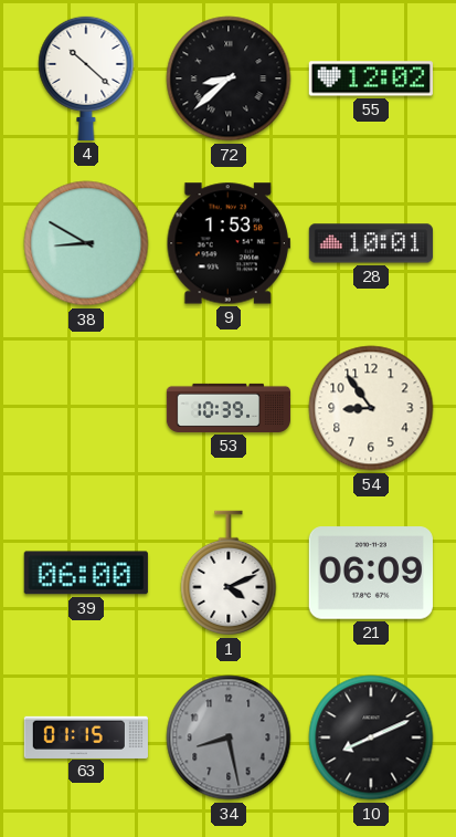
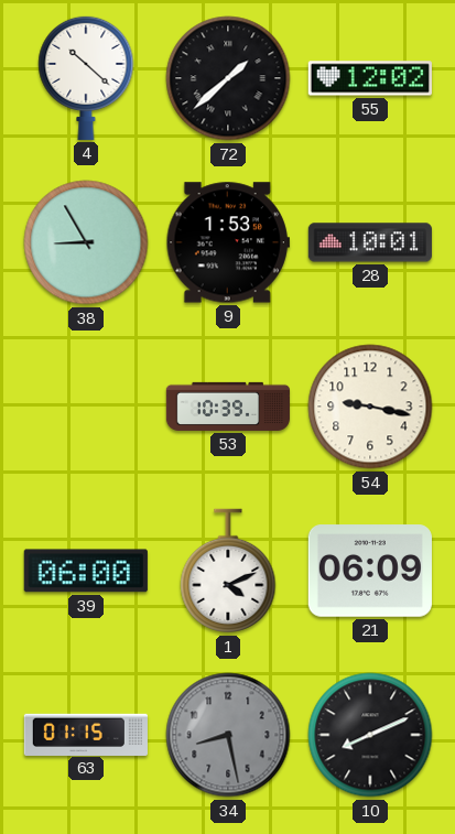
72: 8:38 -> 1:38 (228, 78)
38: 8:50 -> 8:55 (86, 242)
54: 8:54 -> 9:17 (370, 407)
